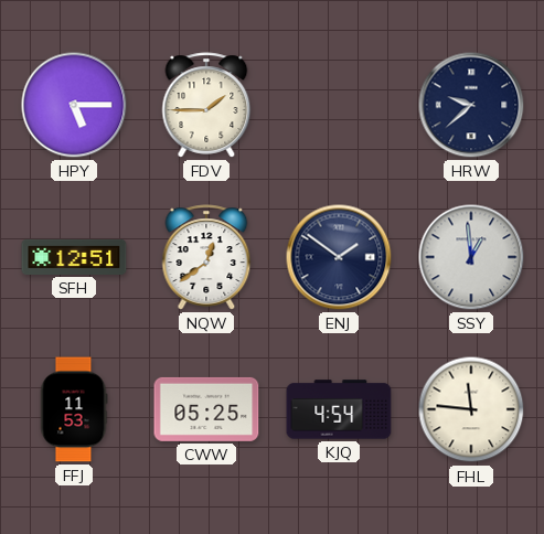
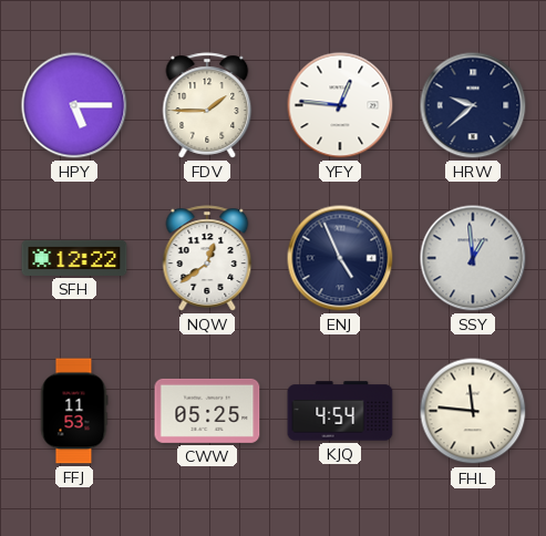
YFY: none -> 12:46 (340, 105)
SFH: 12:51 -> 12:22 (74, 258)
ENJ: 1:51 -> 4:56 (340, 258)
